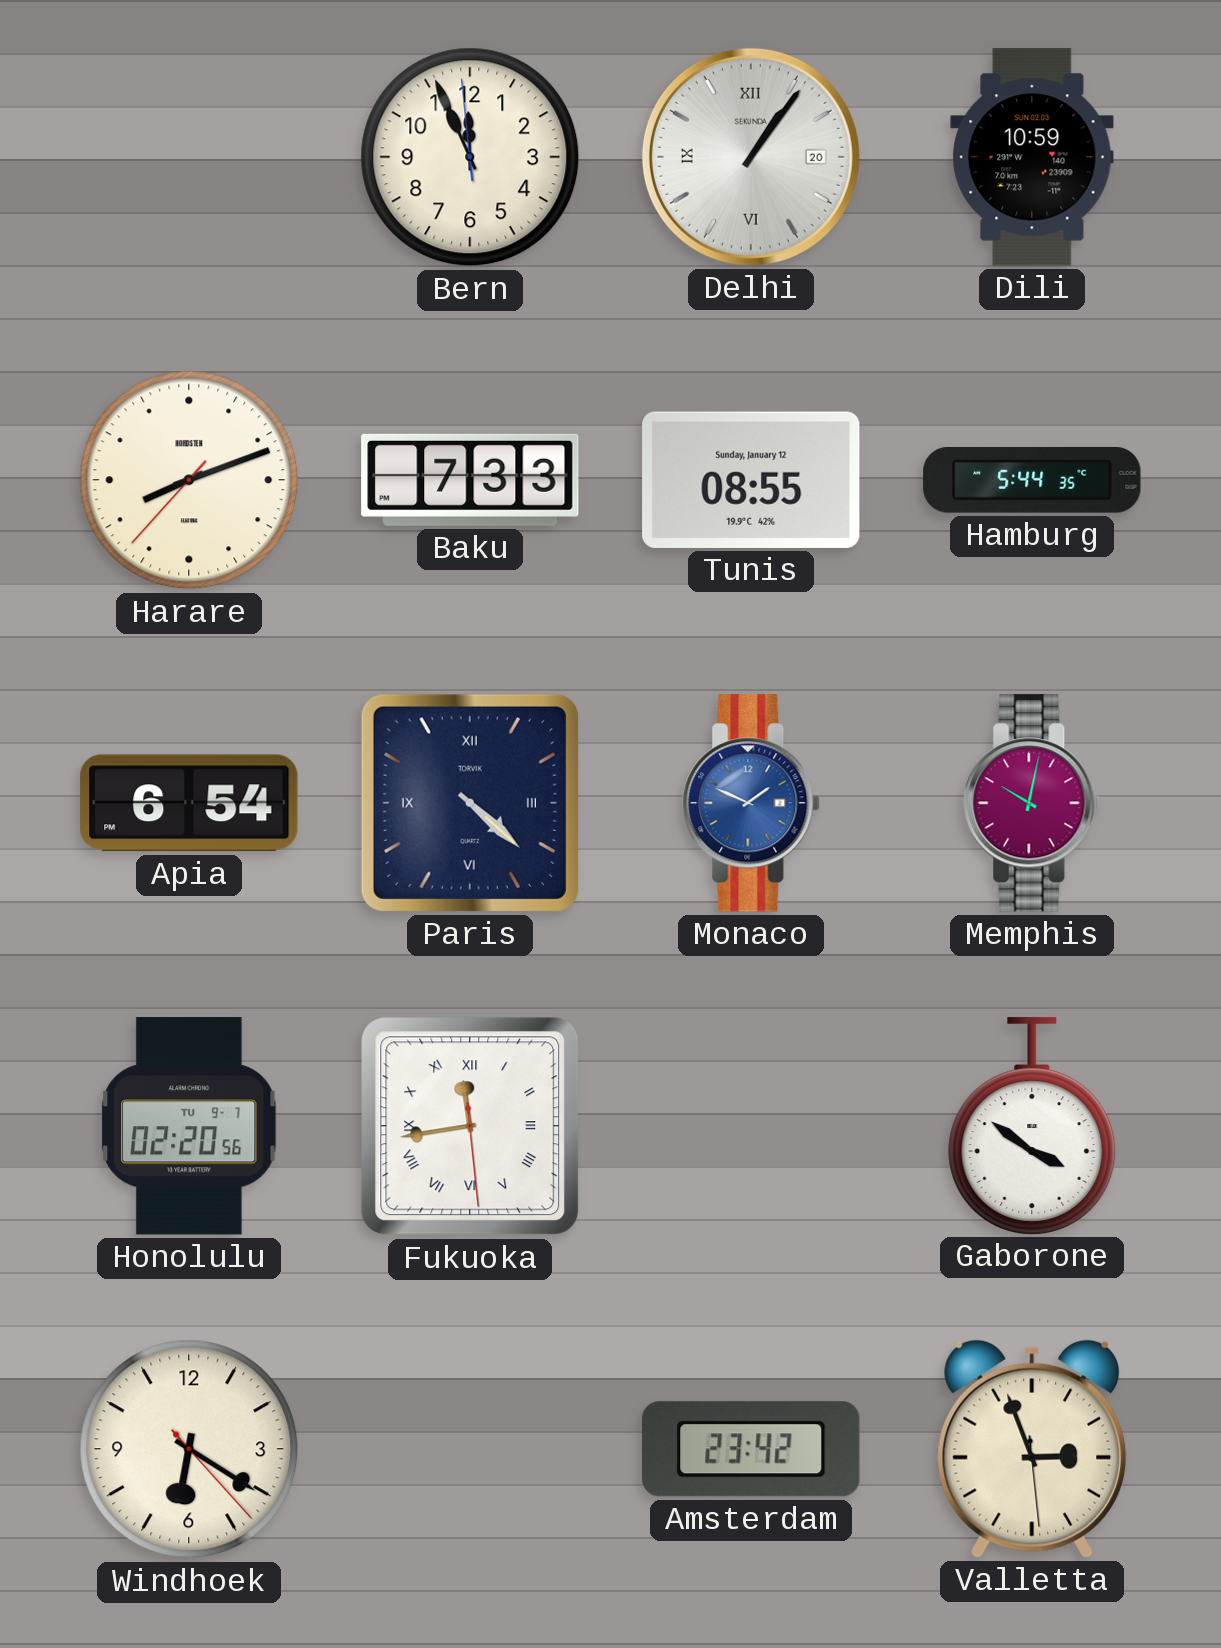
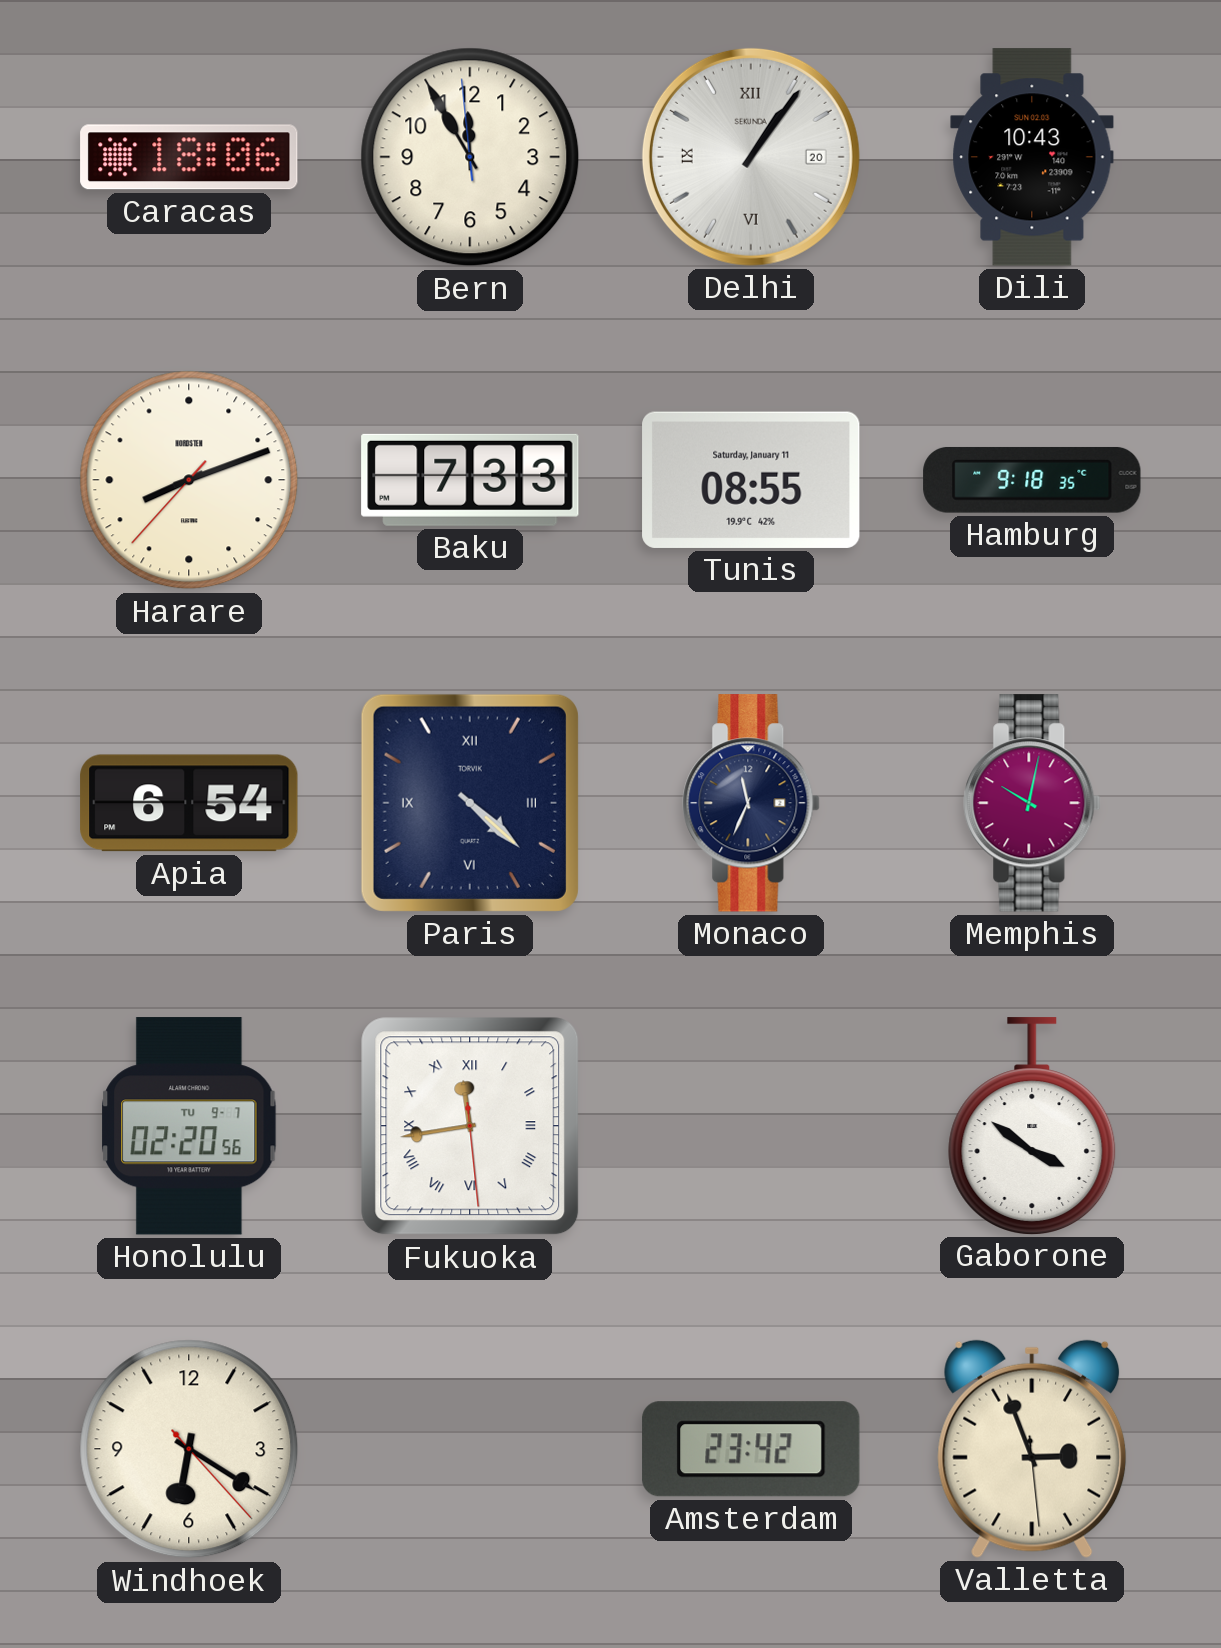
Caracas: none -> 18:06 (189, 157)
Bern: 11:55 -> 11:54 (470, 157)
Dili: 10:59 -> 10:43 (1032, 157)
Tunis date: Sunday, January 12 -> Saturday, January 11 (751, 480)
Hamburg: 5:44 -> 9:18 (1032, 480)
Monaco: 1:49 -> 11:34 (751, 803)
Monaco dial: blue -> navy (751, 803)
